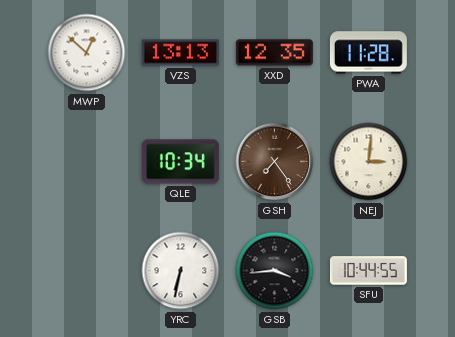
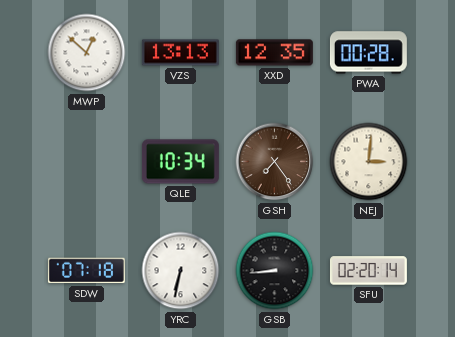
PWA: 11:28 -> 00:28 (368, 53)
SDW: none -> 07:18 (86, 271)
GSB: 3:44 -> 8:44 (275, 271)
SFU: 10:44 -> 02:20 (368, 271)
